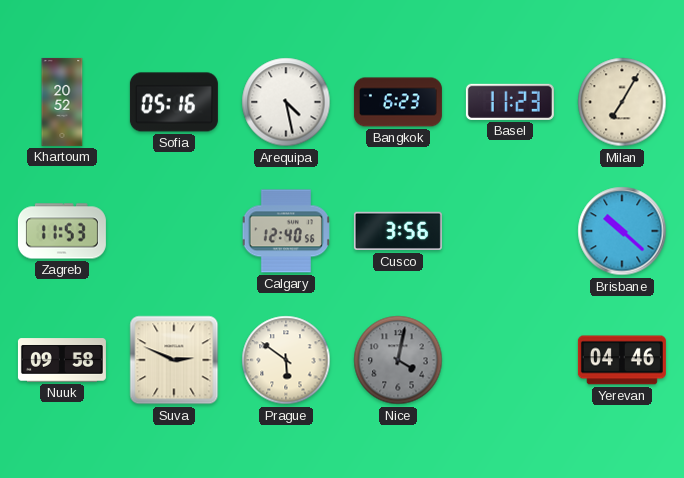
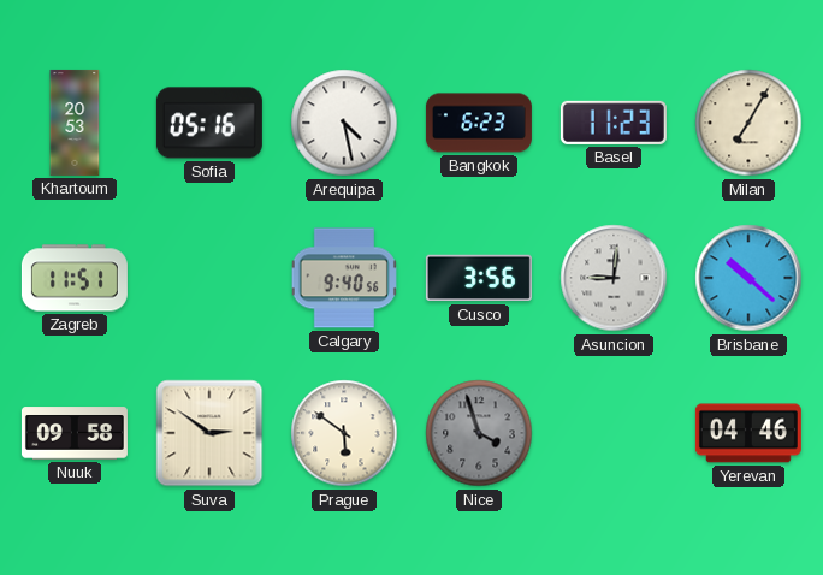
Khartoum: 20:52 -> 20:53 (75, 123)
Zagreb: 11:53 -> 11:51 (75, 278)
Calgary: 12:40 -> 9:40 (344, 278)
Asuncion: none -> 9:01 (614, 278)
Suva: 2:49 -> 2:51 (209, 433)
Nice: 4:02 -> 3:57 (479, 433)
